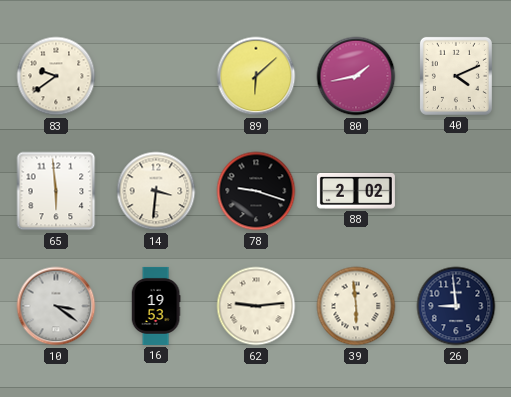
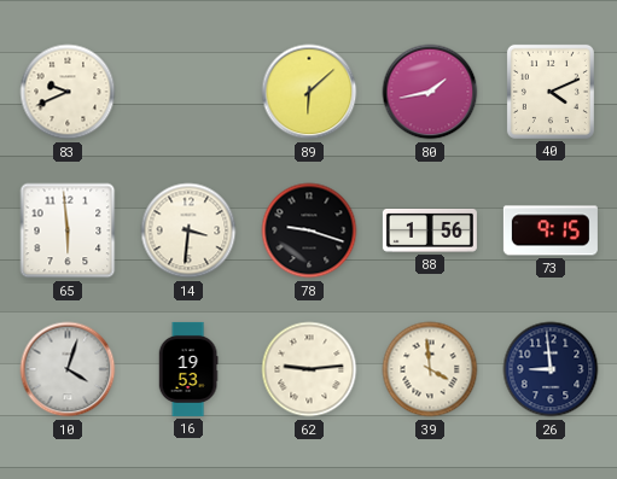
83: 9:39 -> 9:41 (68, 92)
88: 2:02 -> 1:56 (430, 230)
73: none -> 9:15 (551, 230)
10: 3:21 -> 4:03 (68, 369)
39: 5:59 -> 3:59 (430, 369)
